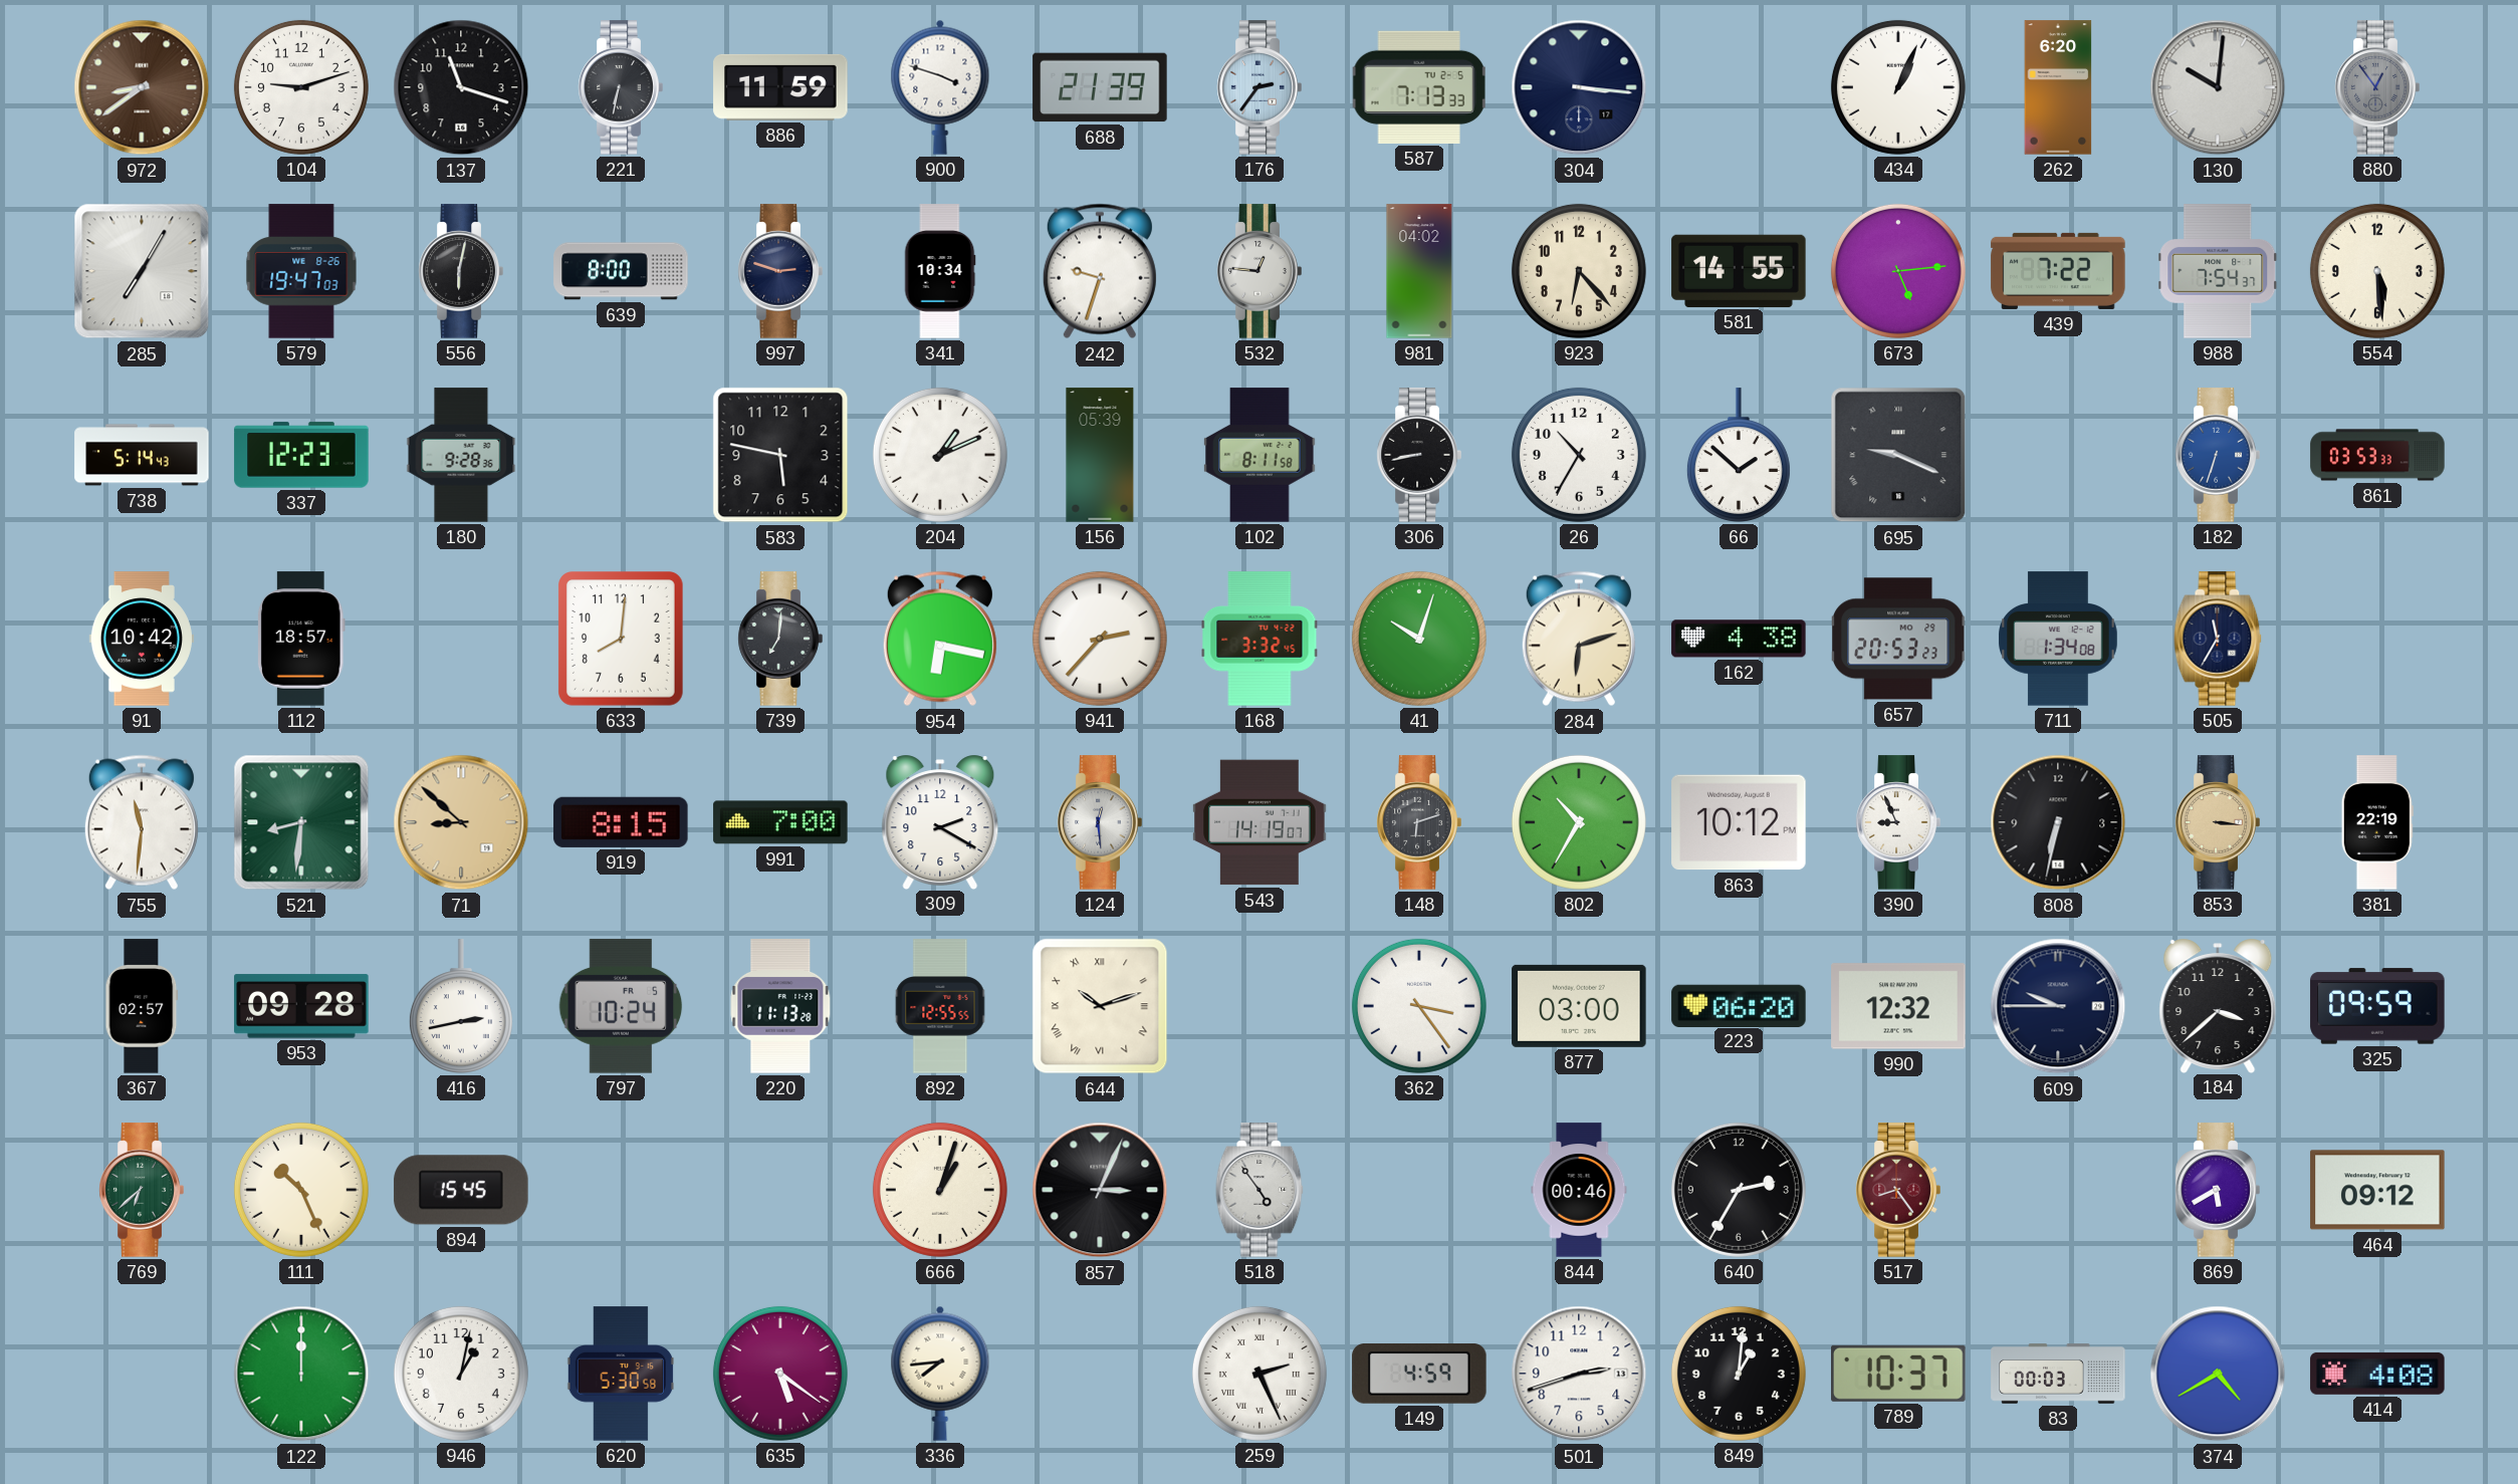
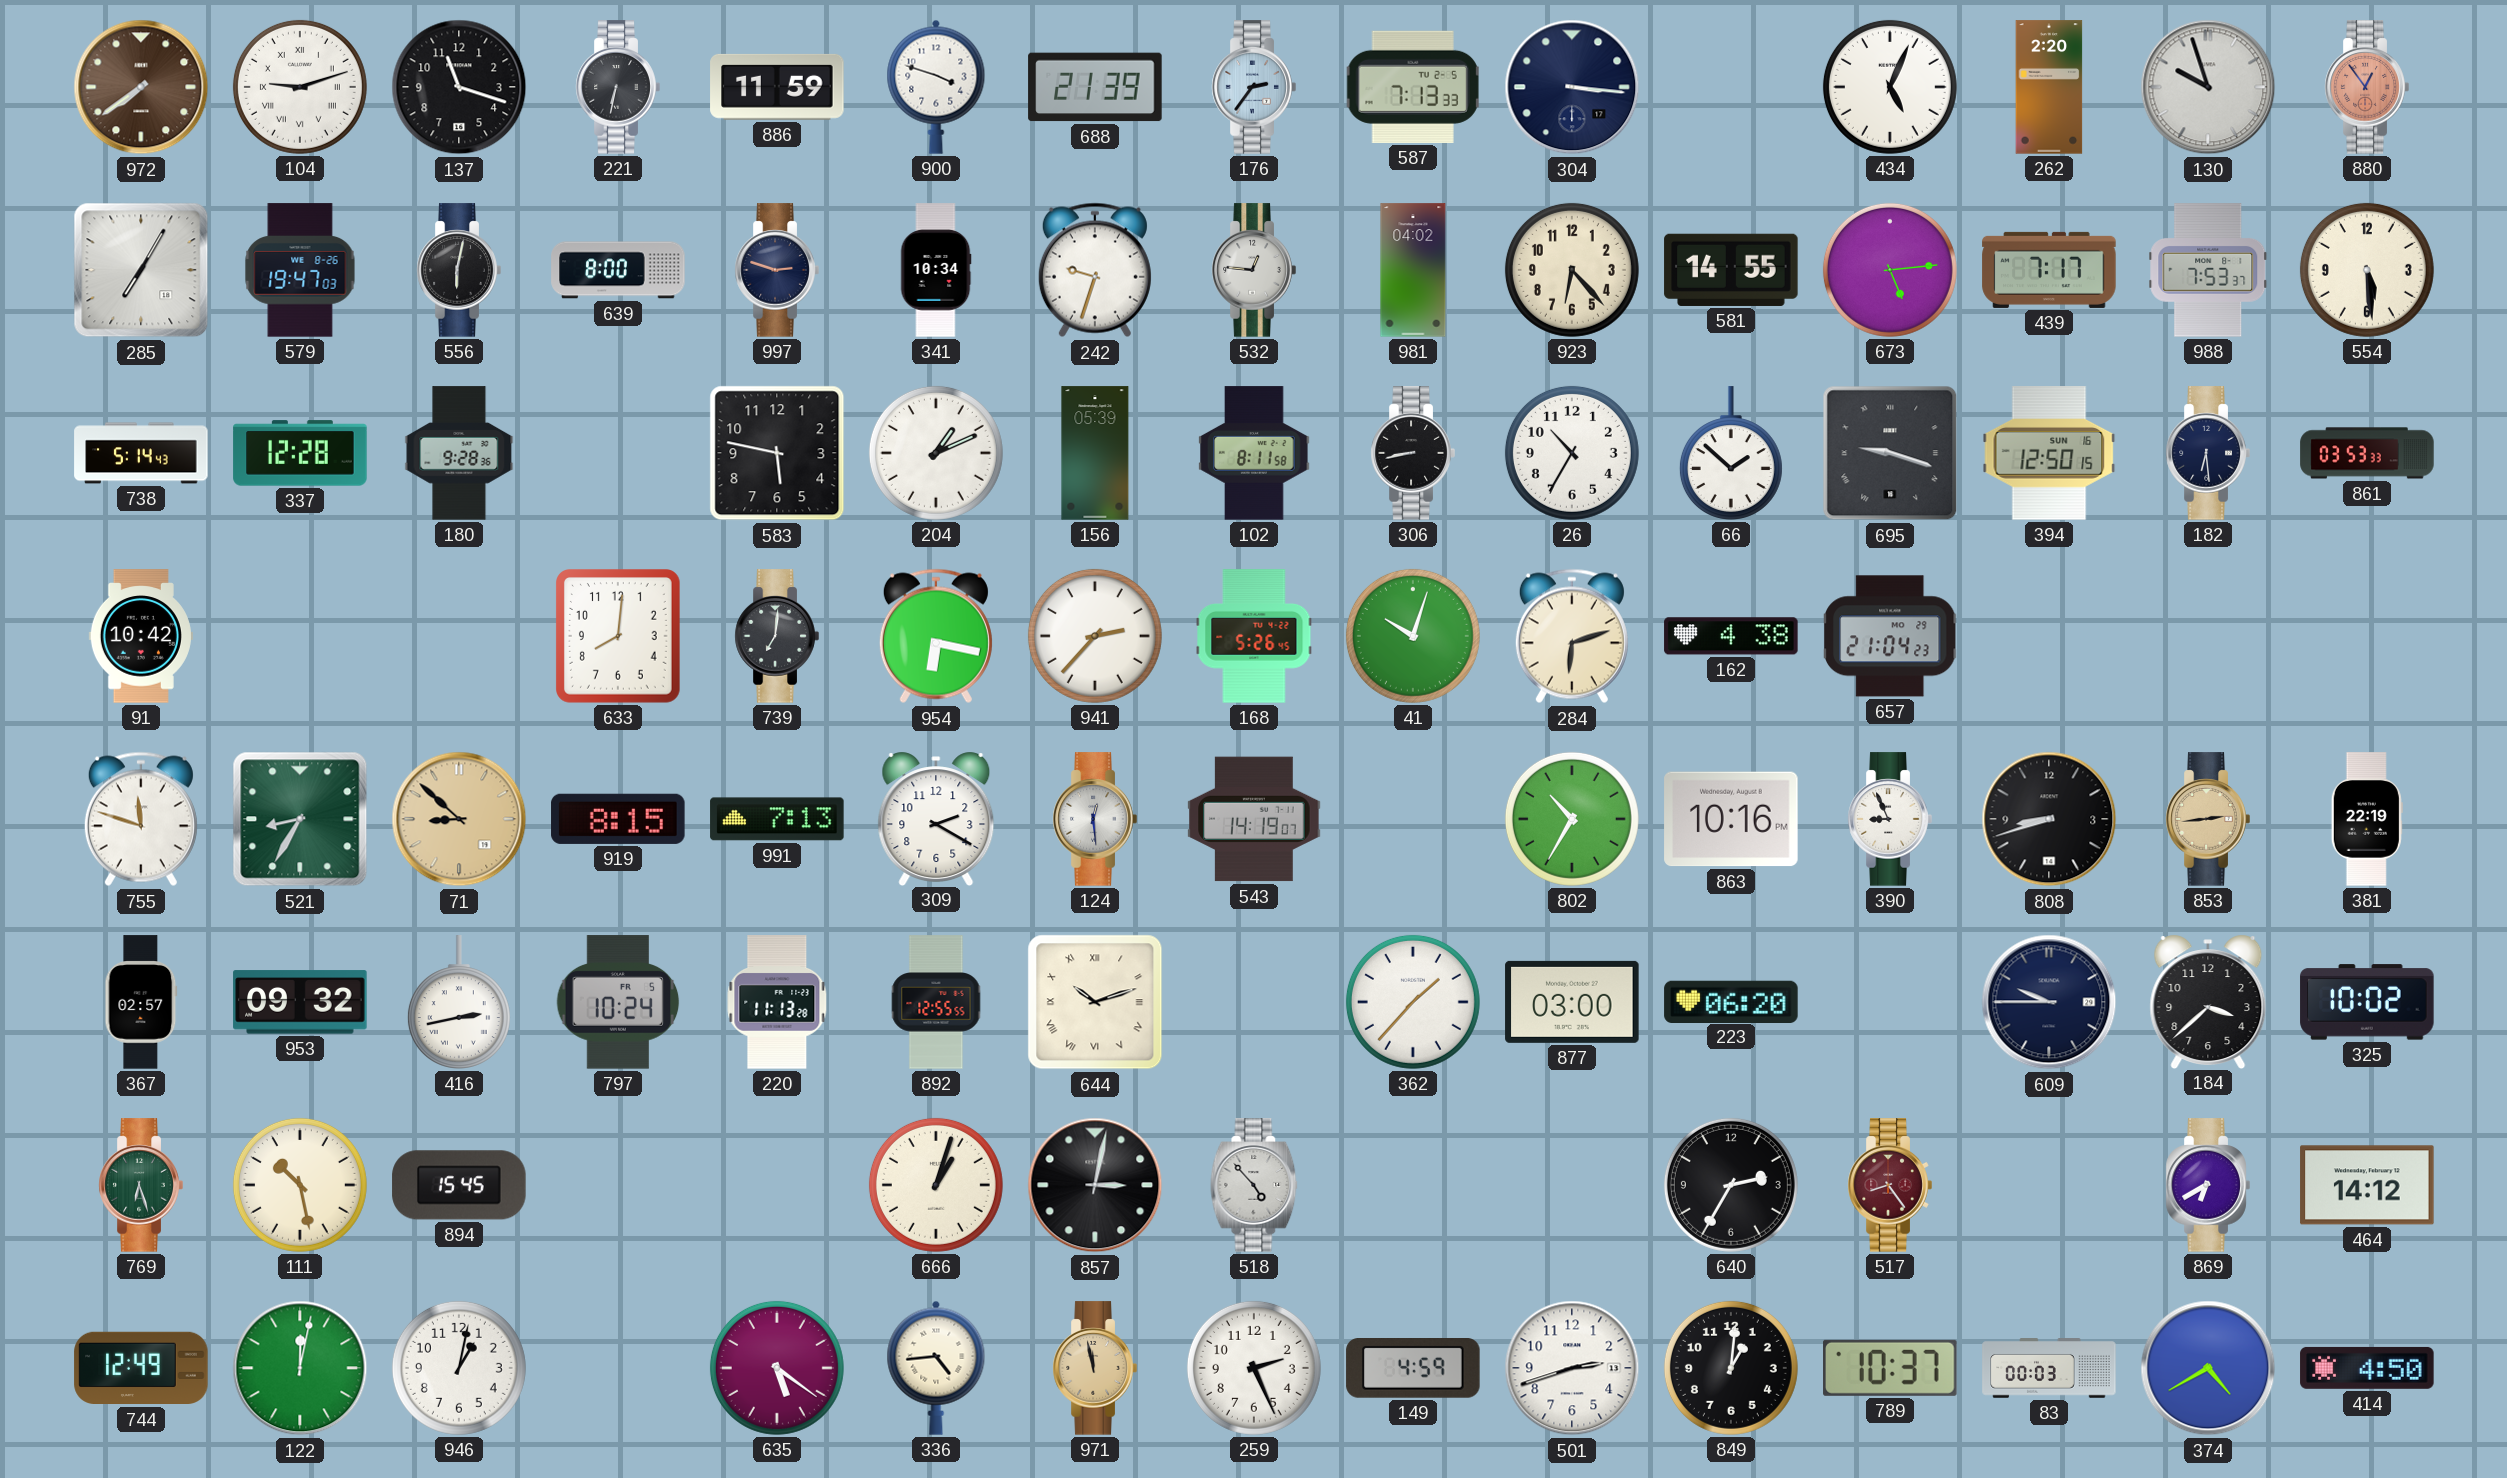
972: 8:39 -> 7:39 (141, 87)
104 numerals: Arabic -> Roman (300, 87)
434: 1:04 -> 5:04 (1890, 87)
262: 6:20 -> 2:20 (2049, 87)
130: 10:01 -> 9:57 (2208, 87)
880 dial: grey -> salmon (2367, 87)
439: 7:22 -> 7:17 (2049, 270)
988: 7:54 -> 7:53 (2208, 270)
337: 12:23 -> 12:28 (300, 453)
695: 9:19 -> 9:18 (1890, 453)
394: none -> 12:50 (2049, 453)
182: 6:33 -> 6:29 (2208, 453)
182 dial: blue -> navy (2208, 453)
112: 18:57 -> none (301, 639)
168: 3:32 -> 5:26 (1254, 636)
657: 20:53 -> 21:04 (1890, 636)
711: 1:34 -> none (2059, 639)
505: 11:35 -> none (2218, 639)
755: 11:31 -> 11:48 (141, 819)
521: 8:31 -> 8:35 (300, 819)
991: 7:00 -> 7:13 (777, 819)
148: 6:12 -> none (1419, 822)
863: 10:12 -> 10:16 (1731, 819)
808: 6:32 -> 8:42 (2049, 819)
853: 3:16 -> 2:44 (2208, 819)
953: 09:28 -> 09:32 (300, 1002)
362: 3:24 -> 1:37 (1413, 1002)
990: 12:32 -> none (1898, 1006)
325: 09:59 -> 10:02 (2367, 1002)
769: 6:38 -> 6:27 (141, 1185)
111: 10:26 -> 10:28 (300, 1185)
857: 3:04 -> 3:02 (1095, 1185)
518: 4:54 -> 4:53 (1254, 1185)
844: 00:46 -> none (1579, 1190)
869: 5:40 -> 6:40 (2208, 1185)
464: 09:12 -> 14:12 (2367, 1185)
744: none -> 12:49 (141, 1368)
122: 12:00 -> 12:02 (300, 1368)
620: 5:30 -> none (621, 1374)
336: 7:44 -> 4:44 (936, 1368)
971: none -> 11:58 (1095, 1368)
259 numerals: Roman -> Arabic (1254, 1368)
414: 4:08 -> 4:50 (2367, 1368)
